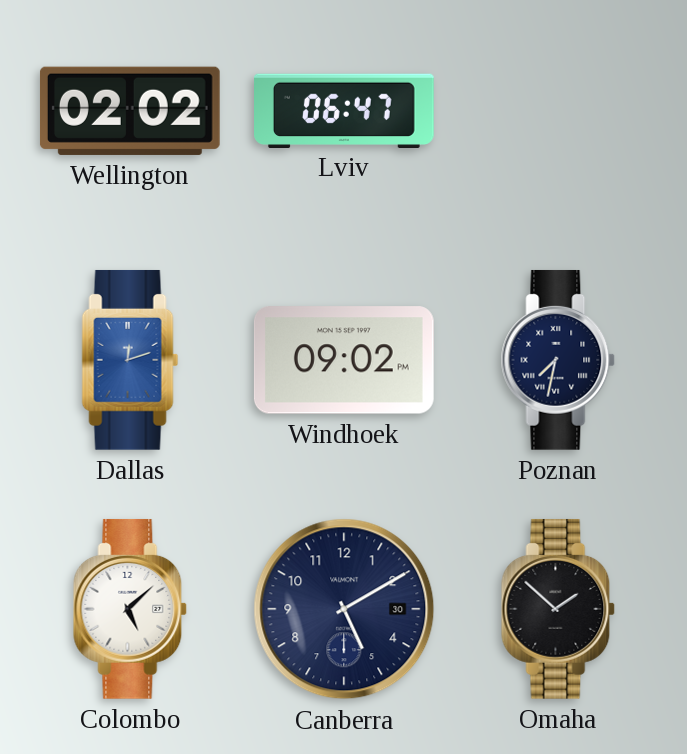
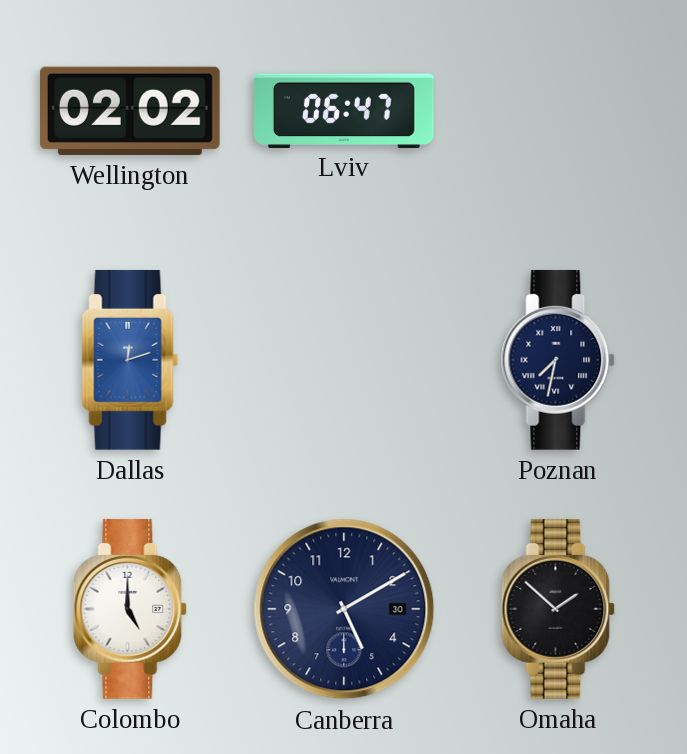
Windhoek: 09:02 -> none (344, 360)
Colombo: 5:08 -> 5:00 (130, 609)
